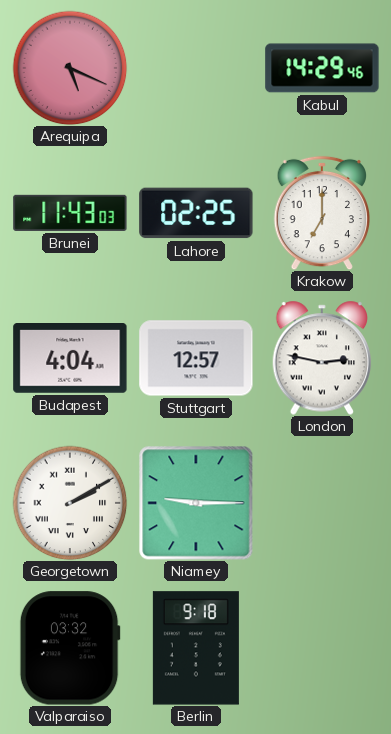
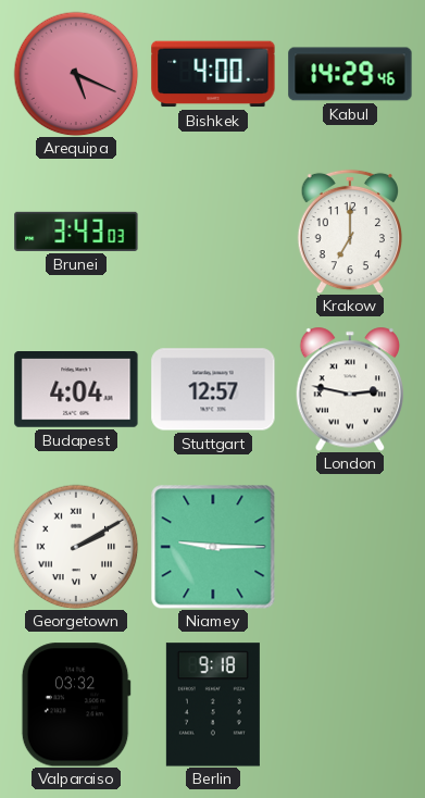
Bishkek: none -> 4:00 (213, 74)
Brunei: 11:43 -> 3:43 (76, 232)
Lahore: 02:25 -> none (196, 213)
